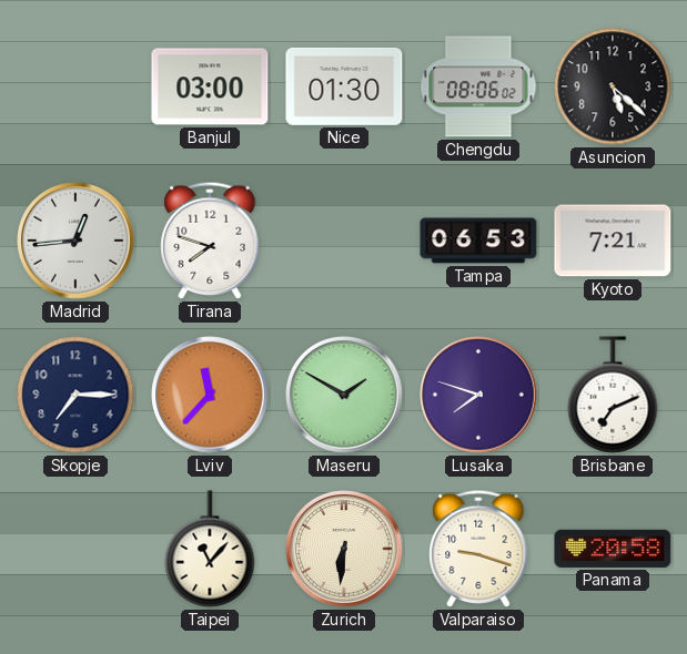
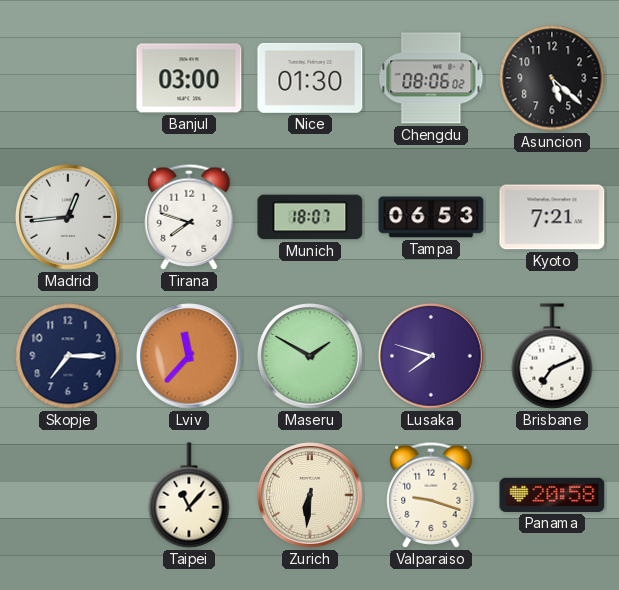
Munich: none -> 18:07 (310, 217)
